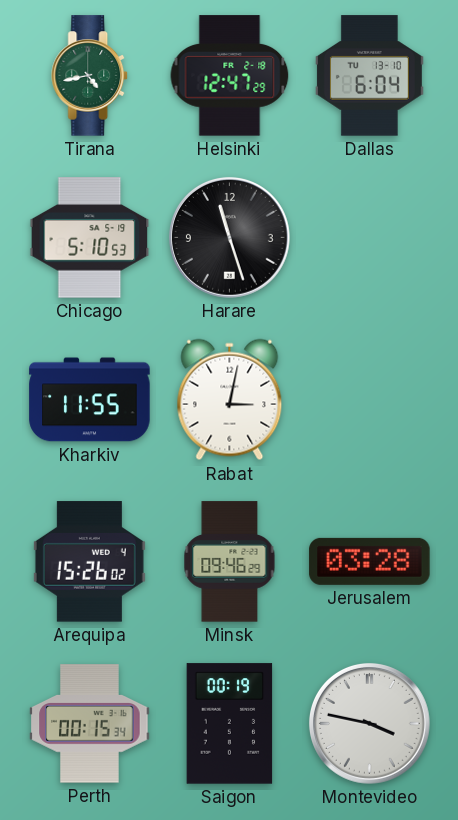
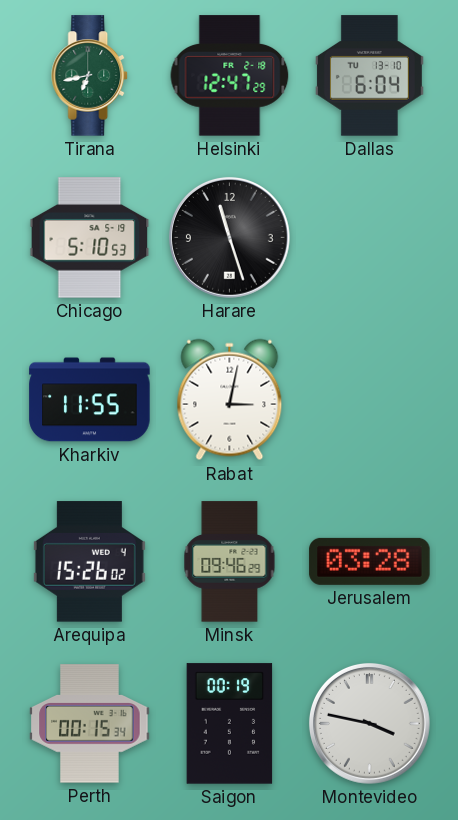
Tirana: 4:43 -> 6:43 (90, 76)
